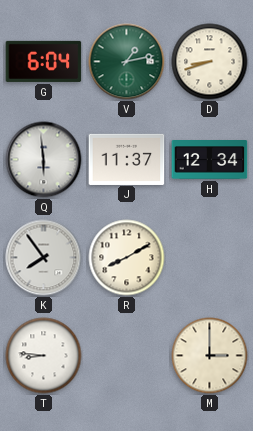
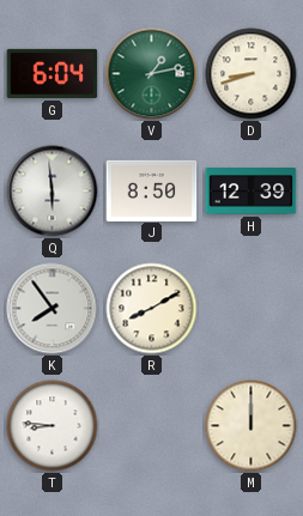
J: 11:37 -> 8:50 (152, 190)
H: 12:34 -> 12:39 (252, 192)
M: 3:00 -> 12:00 (252, 426)
